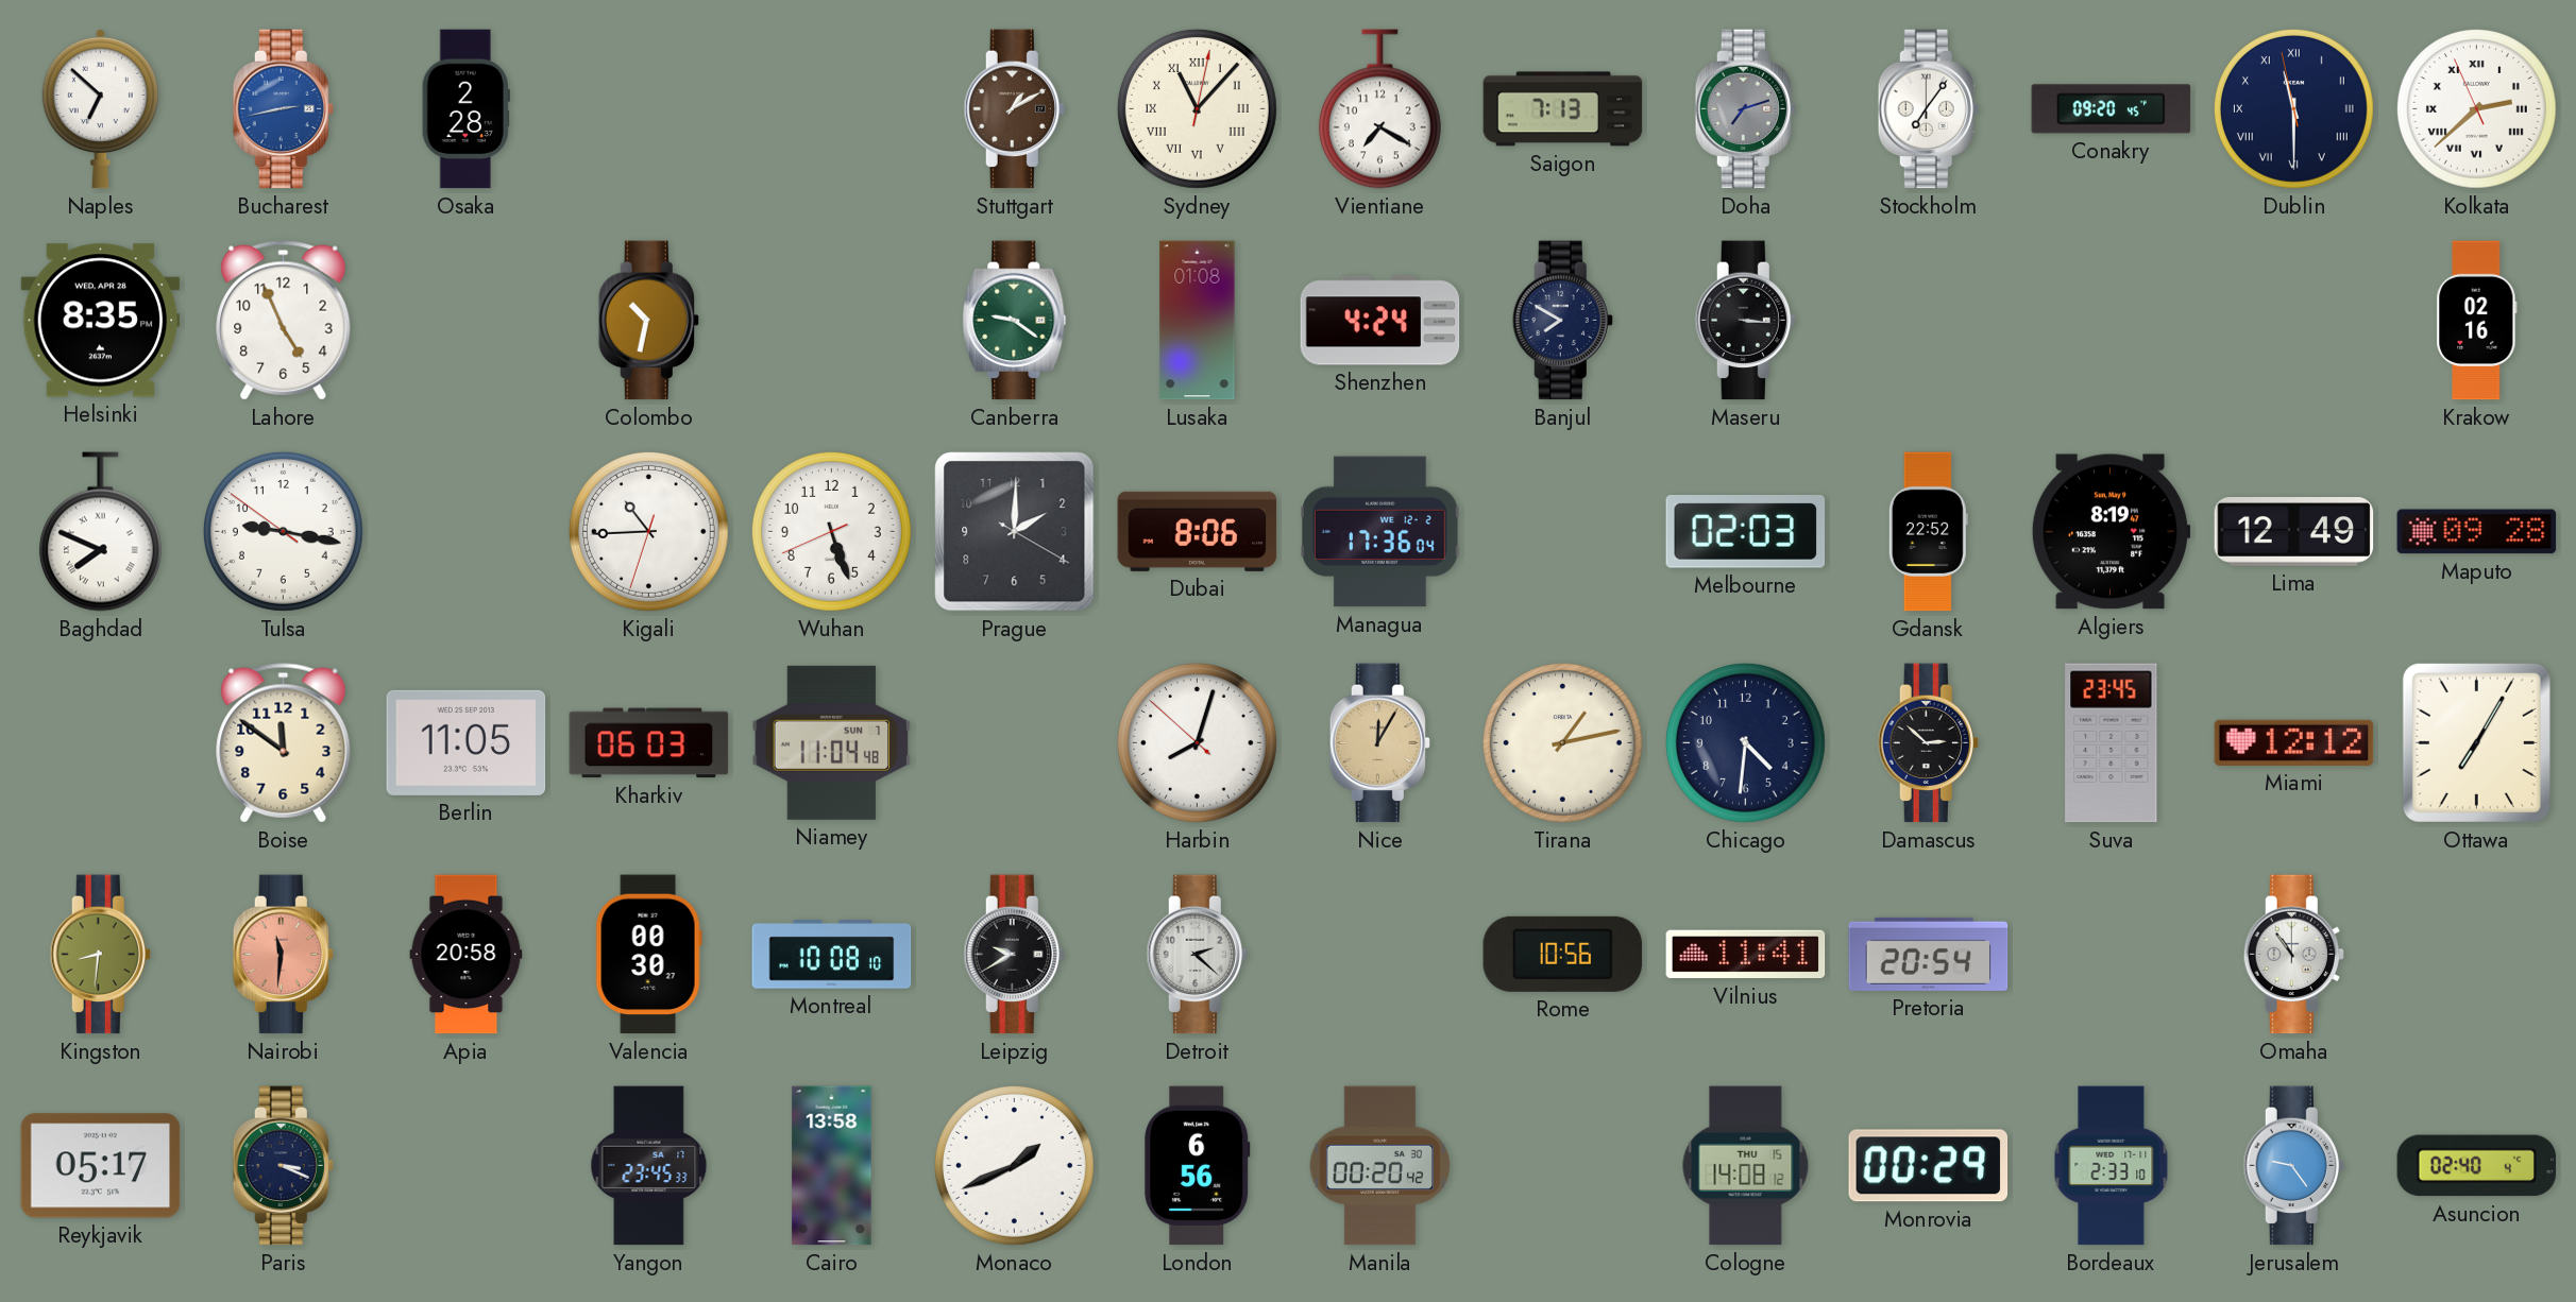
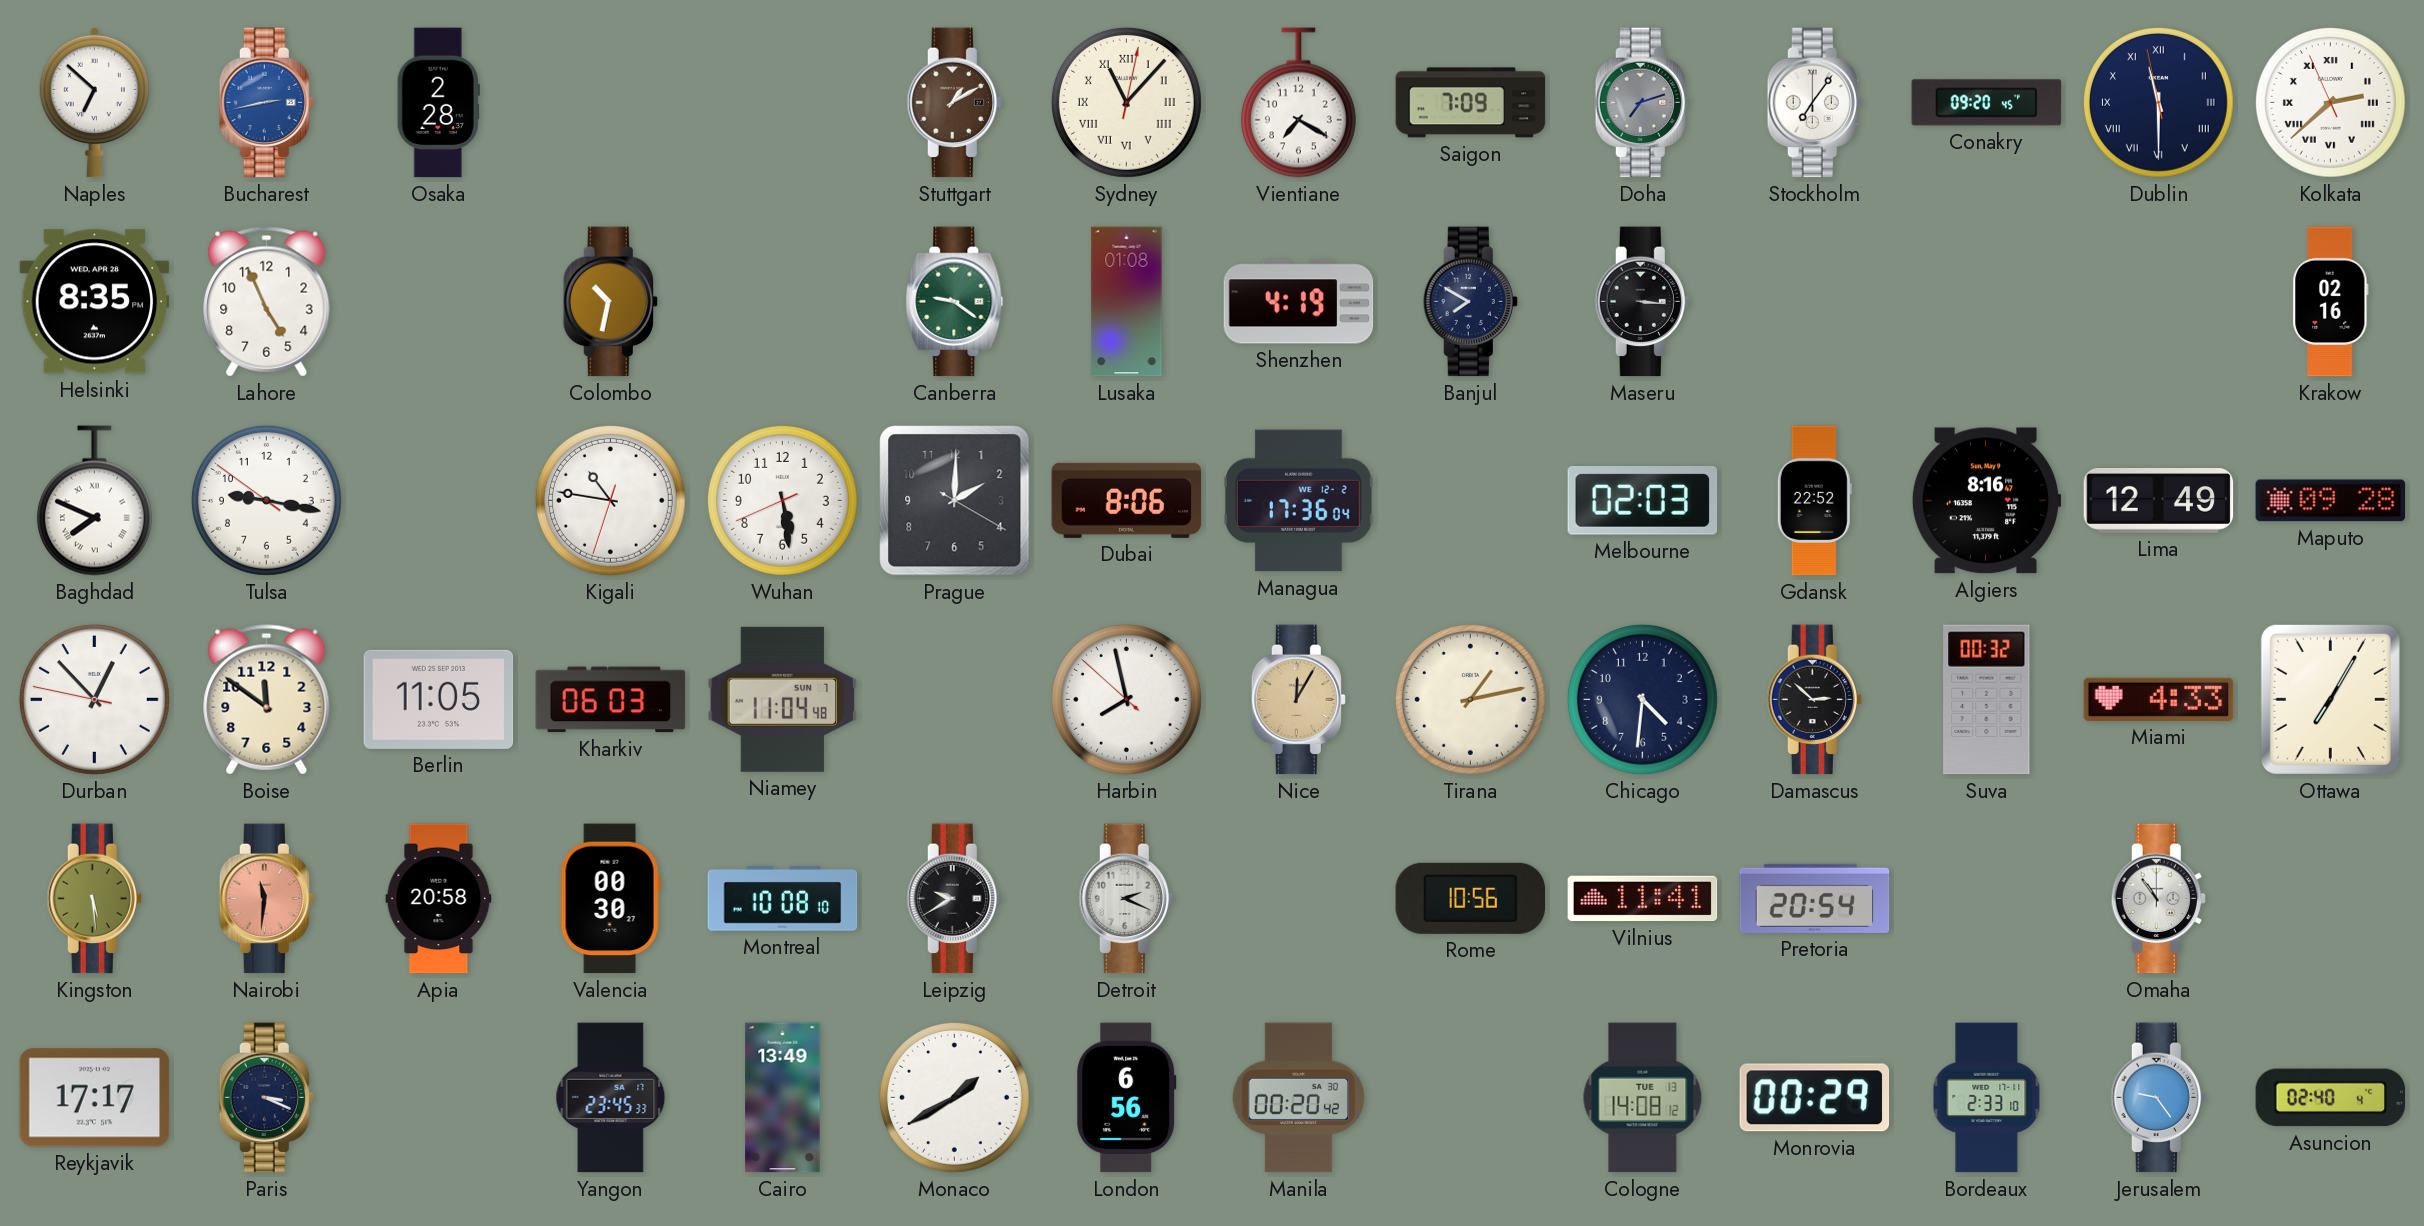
Saigon: 7:13 -> 7:09 (1471, 103)
Shenzhen: 4:24 -> 4:19 (1299, 302)
Kigali: 10:44 -> 10:46 (610, 500)
Wuhan: 5:26 -> 5:28 (782, 500)
Algiers: 8:19 -> 8:16 (1986, 501)
Durban: none -> 12:52 (94, 699)
Harbin: 8:02 -> 7:57 (1126, 699)
Suva: 23:45 -> 00:32 (1987, 700)
Miami: 12:12 -> 4:33 (2159, 699)
Kingston: 8:31 -> 5:29 (94, 899)
Detroit: 2:22 -> 2:19 (1126, 899)
Reykjavik: 05:17 -> 17:17 (95, 1098)
Cairo: 13:58 -> 13:49 (783, 1098)
Monaco: 1:41 -> 1:40 (954, 1097)
Cologne date: THU 15 -> TUE 13 (1643, 1098)
